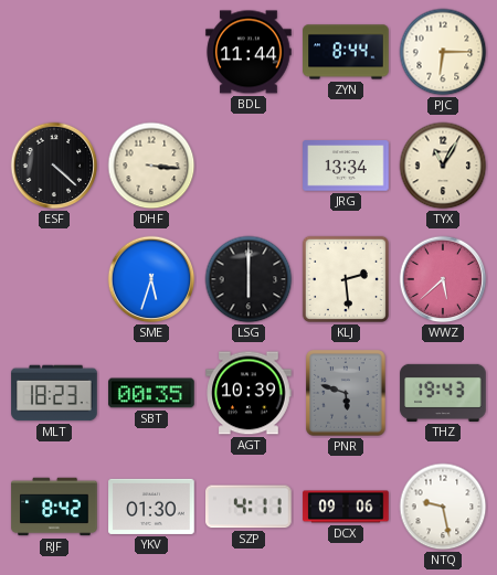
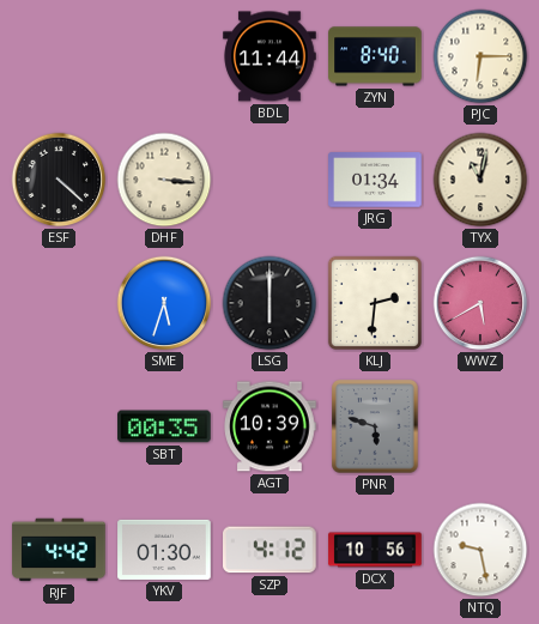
ZYN: 8:44 -> 8:40 (375, 56)
JRG: 13:34 -> 01:34 (375, 180)
TYX: 11:05 -> 11:02 (480, 180)
KLJ: 2:29 -> 2:31 (375, 303)
WWZ: 5:38 -> 5:40 (480, 303)
MLT: 18:23 -> none (54, 393)
THZ: 19:43 -> none (443, 393)
RJF: 8:42 -> 4:42 (59, 550)
SZP: 4:11 -> 4:12 (271, 550)
DCX: 09:06 -> 10:56 (375, 550)
